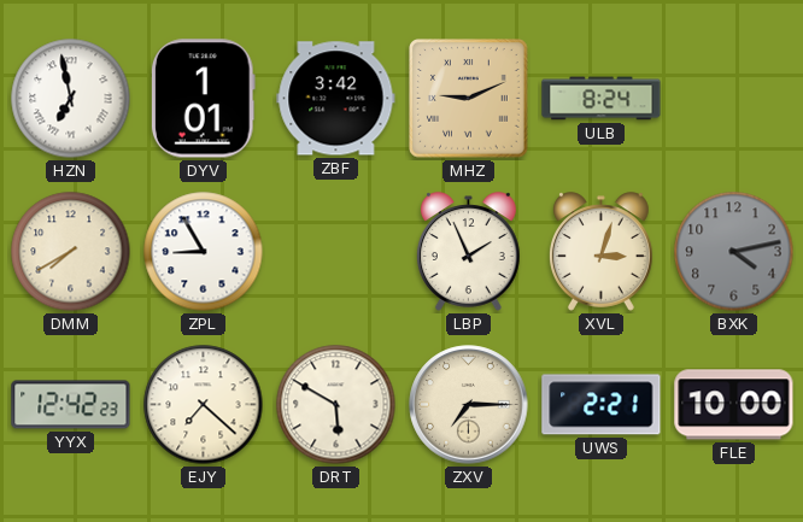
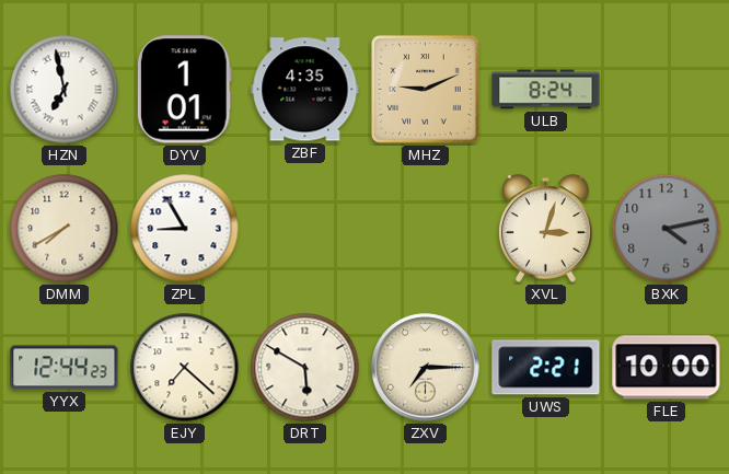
ZBF: 3:42 -> 4:35 (305, 90)
LBP: 1:56 -> none (469, 252)
YYX: 12:42 -> 12:44 (65, 368)
